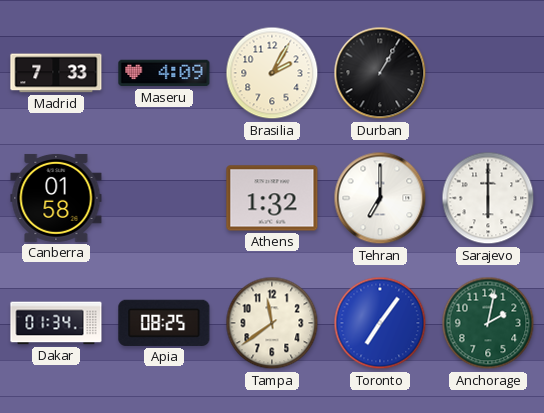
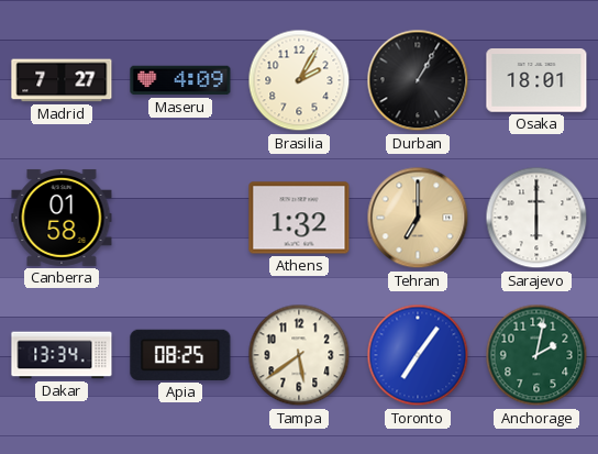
Madrid: 7:33 -> 7:27 (62, 80)
Osaka: none -> 18:01 (536, 80)
Tehran dial: white -> champagne (418, 218)
Dakar: 01:34 -> 13:34 (62, 355)
Tampa: 11:39 -> 5:39 (299, 355)
